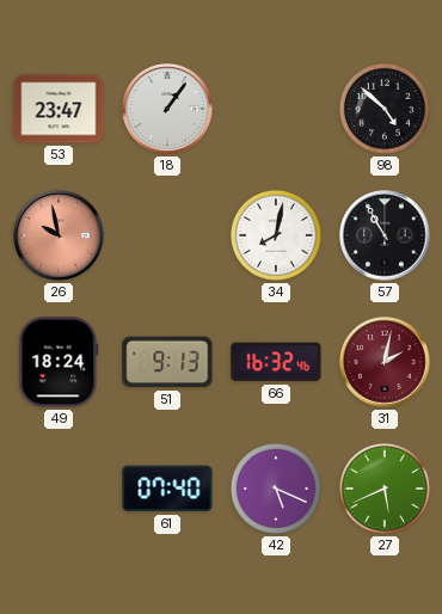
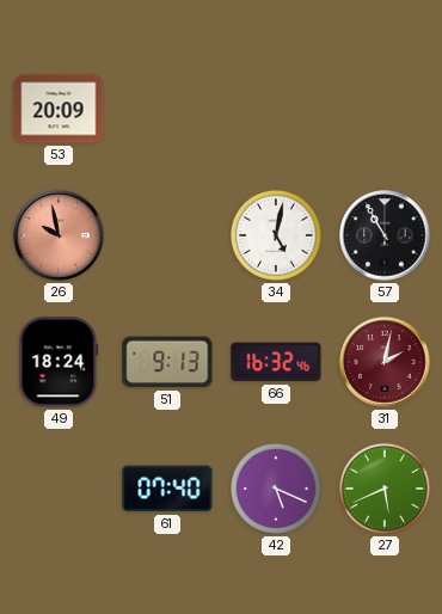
53: 23:47 -> 20:09 (59, 109)
18: 1:06 -> none (167, 109)
98: 4:52 -> none (385, 109)
34: 8:02 -> 5:02 (276, 235)
